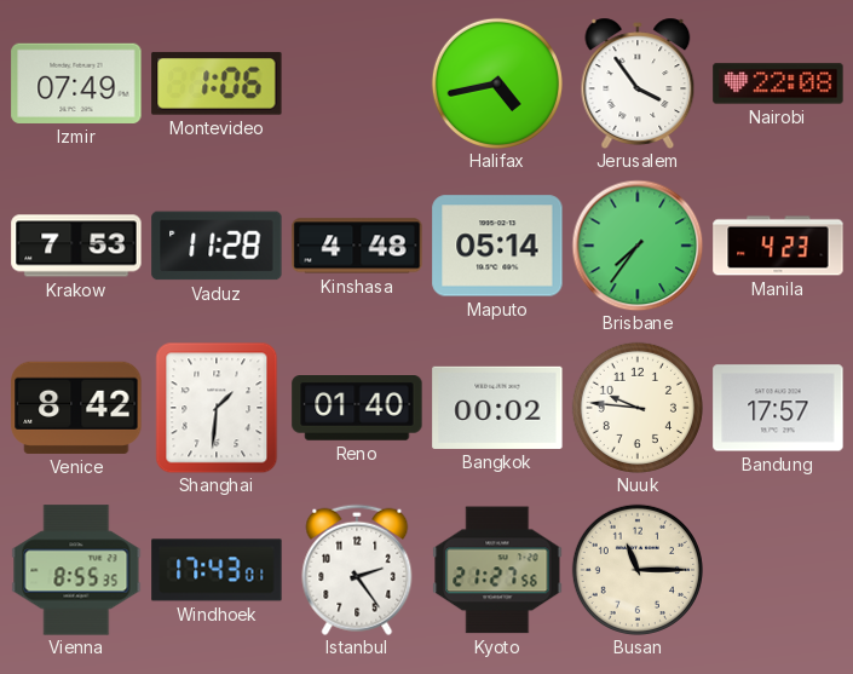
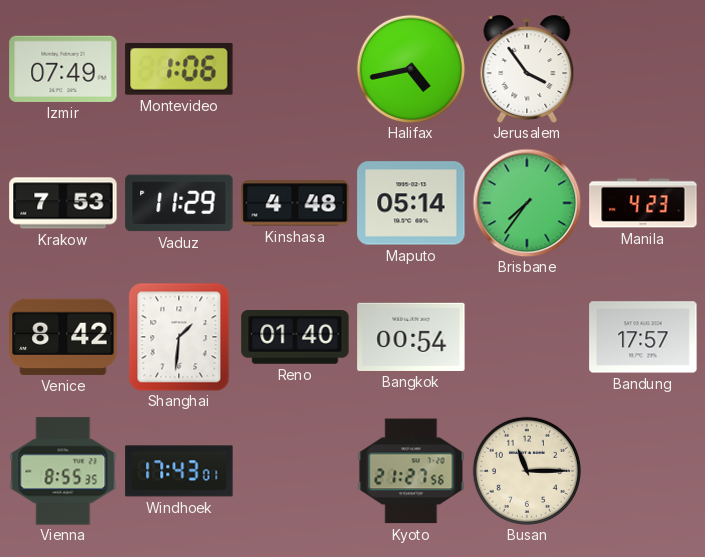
Nairobi: 22:08 -> none (778, 83)
Vaduz: 11:28 -> 11:29 (179, 203)
Bangkok: 00:02 -> 00:54 (411, 337)
Nuuk: 9:46 -> none (638, 408)
Istanbul: 2:24 -> none (357, 570)
